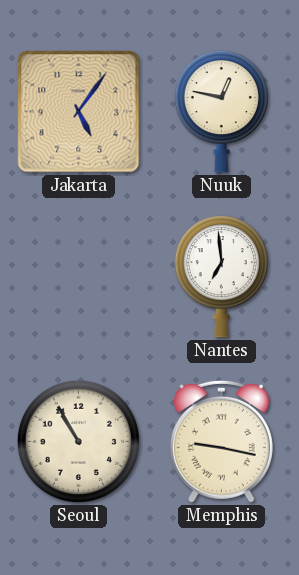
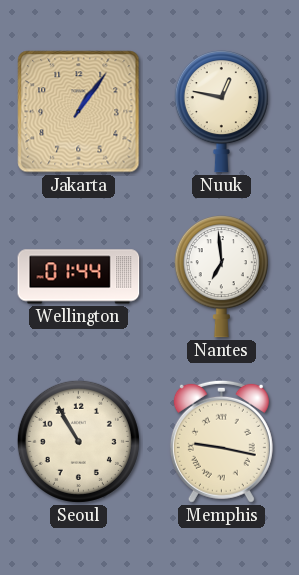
Jakarta: 5:06 -> 1:06 (79, 112)
Wellington: none -> 01:44 (79, 277)
